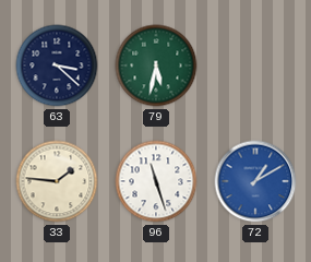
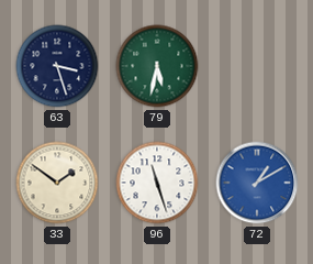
63: 3:22 -> 3:27 (57, 66)
33: 1:46 -> 1:51 (57, 183)
